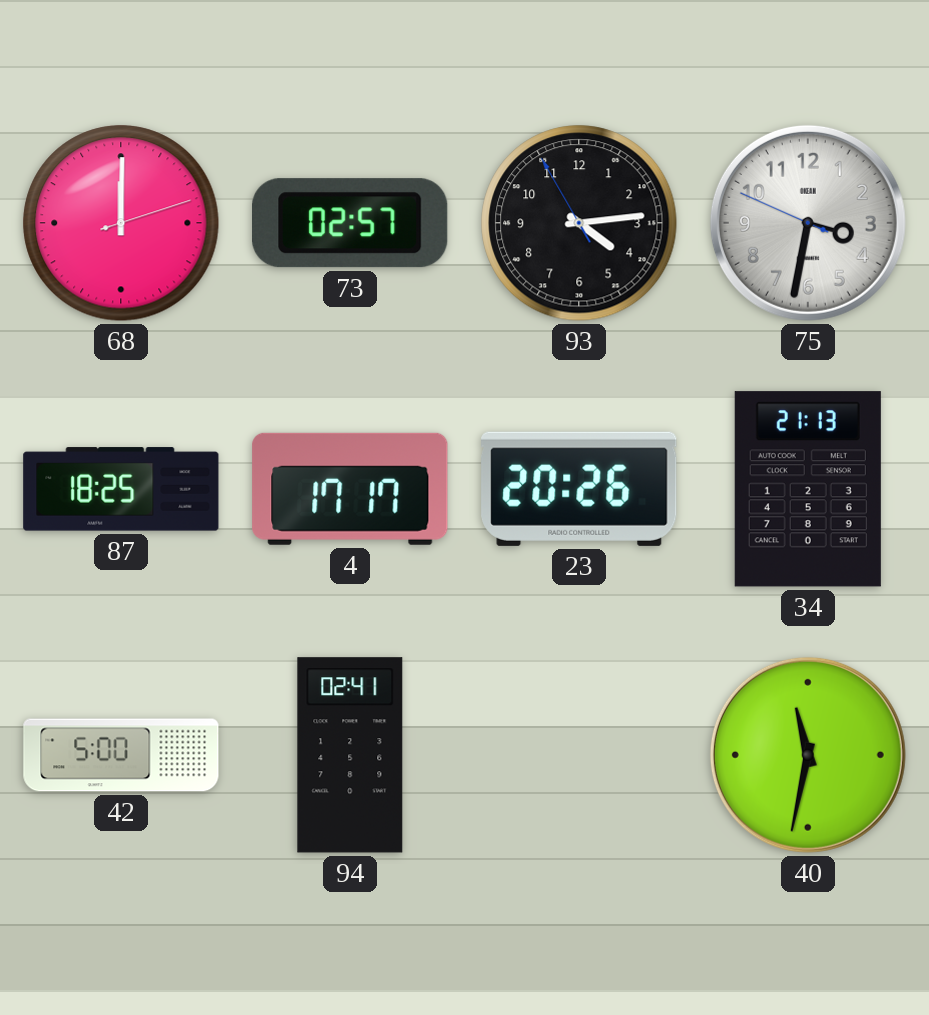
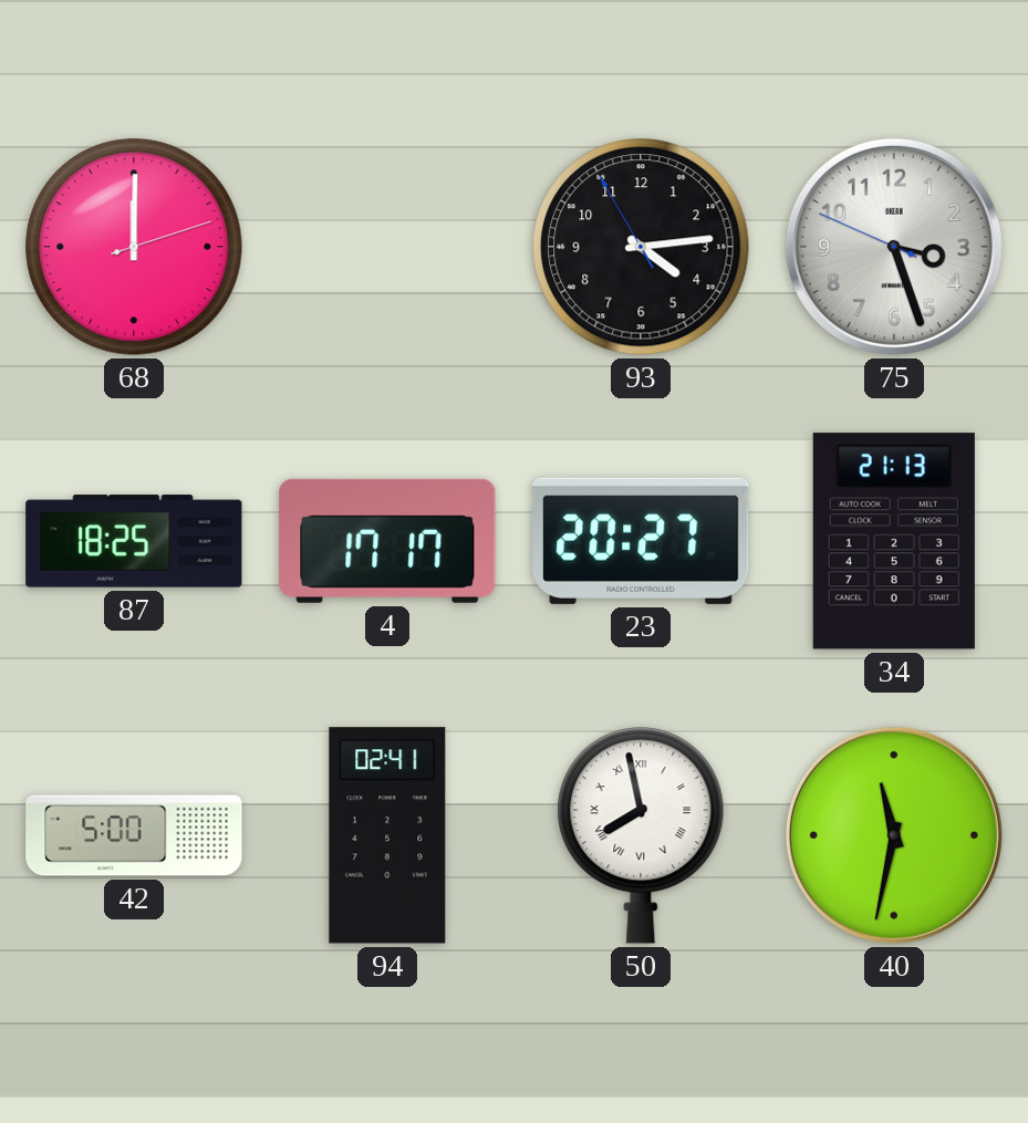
73: 02:57 -> none (351, 223)
75: 3:31 -> 3:26 (894, 247)
23: 20:26 -> 20:27 (641, 541)
50: none -> 7:58 (641, 835)
